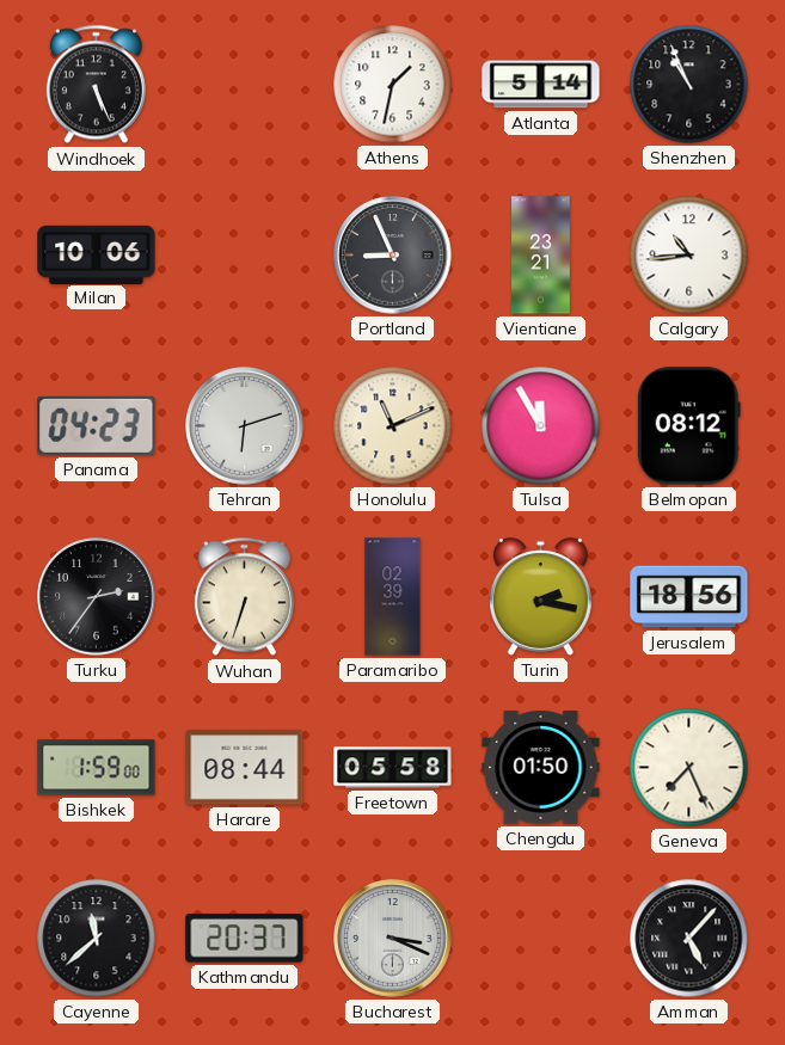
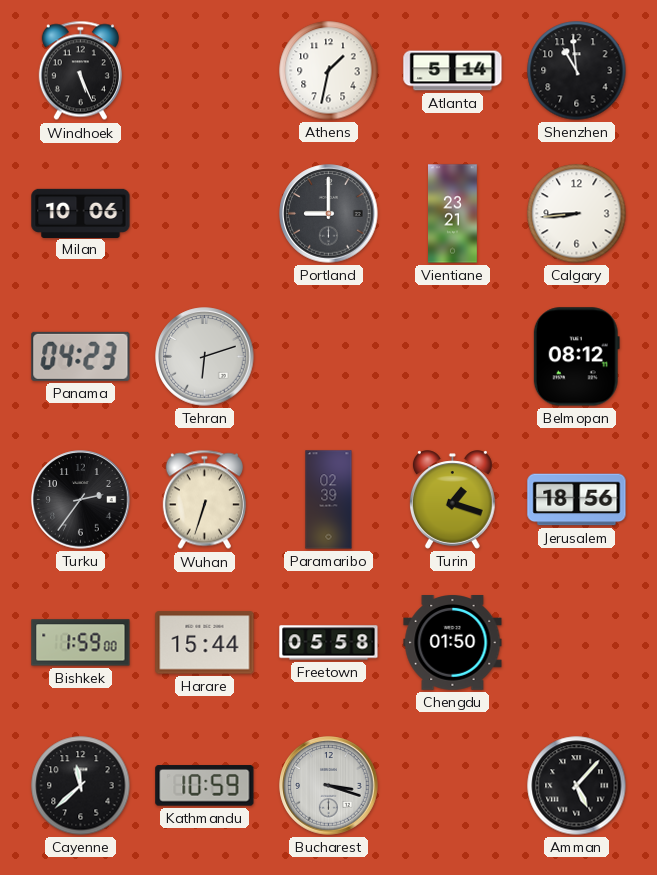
Shenzhen: 10:56 -> 10:59 (577, 71)
Portland: 8:56 -> 9:00 (329, 214)
Calgary: 10:44 -> 8:44 (577, 214)
Honolulu: 11:11 -> none (393, 426)
Tulsa: 11:55 -> none (541, 426)
Turin: 2:17 -> 1:18 (452, 500)
Harare: 08:44 -> 15:44 (205, 643)
Geneva: 7:26 -> none (689, 768)
Kathmandu: 20:37 -> 10:59 (205, 786)
Bucharest: 3:19 -> 3:18 (329, 786)
